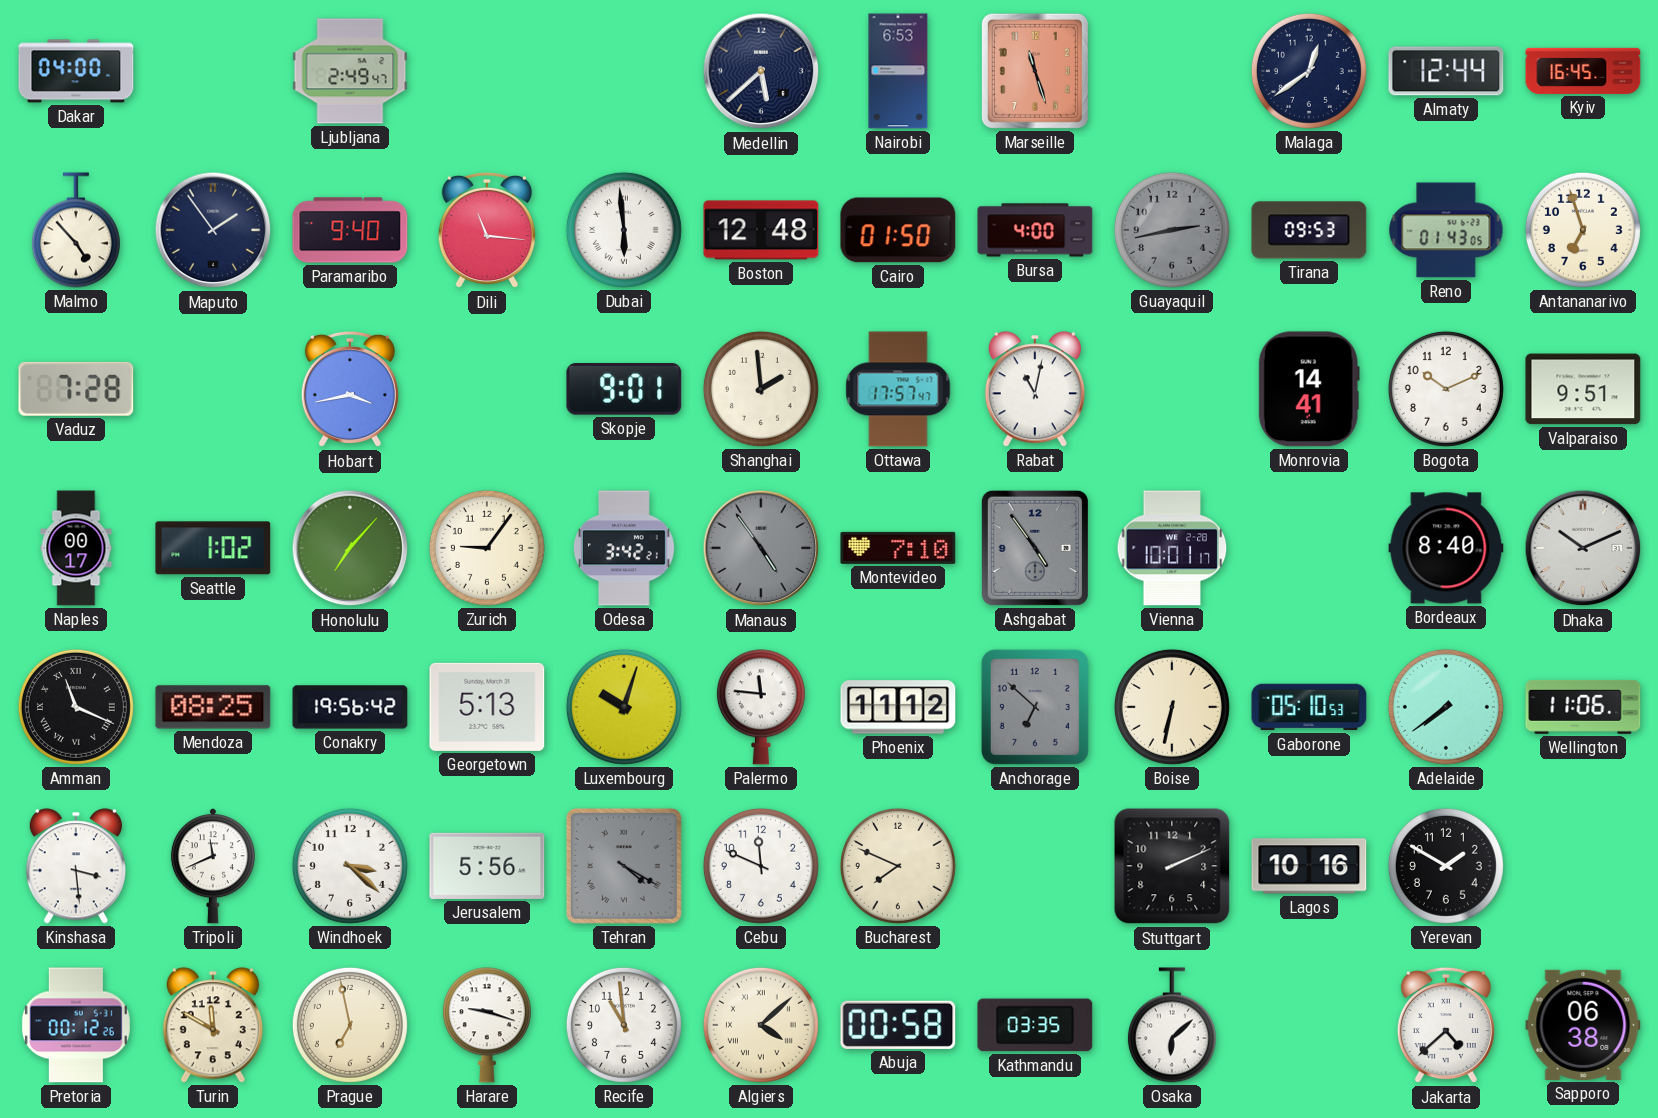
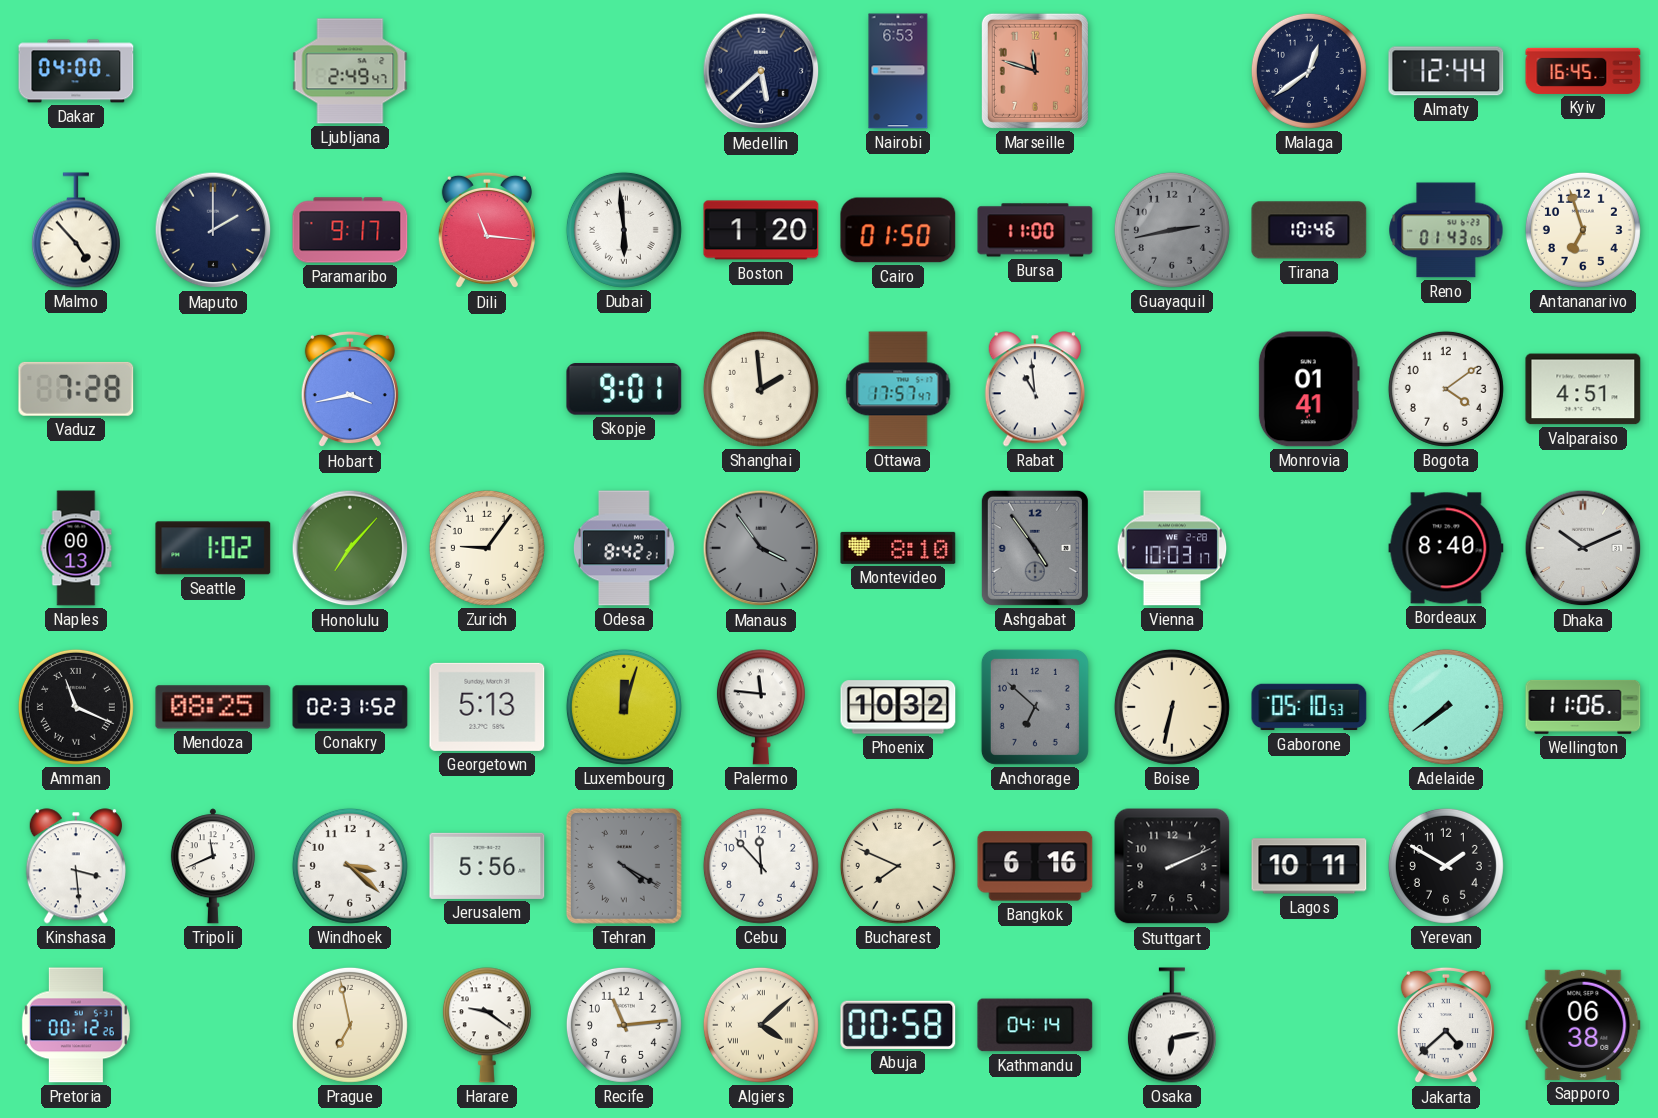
Marseille: 11:27 -> 11:48 (1035, 71)
Maputo: 1:54 -> 2:00 (213, 230)
Paramaribo: 9:40 -> 9:17 (350, 230)
Boston: 12:48 -> 1:20 (761, 230)
Bursa: 4:00 -> 11:00 (1035, 230)
Tirana: 09:53 -> 10:46 (1309, 230)
Rabat: 11:02 -> 10:59 (1035, 389)
Monrovia: 14:41 -> 01:41 (1309, 389)
Bogota: 10:11 -> 4:09 (1446, 389)
Valparaiso: 9:51 -> 4:51 (1583, 389)
Naples: 00:17 -> 00:13 (76, 548)
Odesa: 3:42 -> 8:42 (624, 548)
Manaus: 4:54 -> 3:54 (761, 548)
Montevideo: 7:10 -> 8:10 (898, 548)
Vienna: 10:01 -> 10:03 (1172, 548)
Conakry: 19:56 -> 02:31 (350, 707)
Luxembourg: 10:03 -> 12:03 (624, 707)
Phoenix: 11:12 -> 10:32 (898, 707)
Cebu: 11:49 -> 11:53 (761, 866)
Bangkok: none -> 6:16 (1035, 866)
Lagos: 10:16 -> 10:11 (1309, 866)
Turin: 11:50 -> none (213, 1025)
Harare: 9:18 -> 9:21 (487, 1025)
Recife: 10:59 -> 11:14 (624, 1025)
Kathmandu: 03:35 -> 04:14 (1035, 1025)
Osaka: 6:08 -> 6:13 (1172, 1025)
